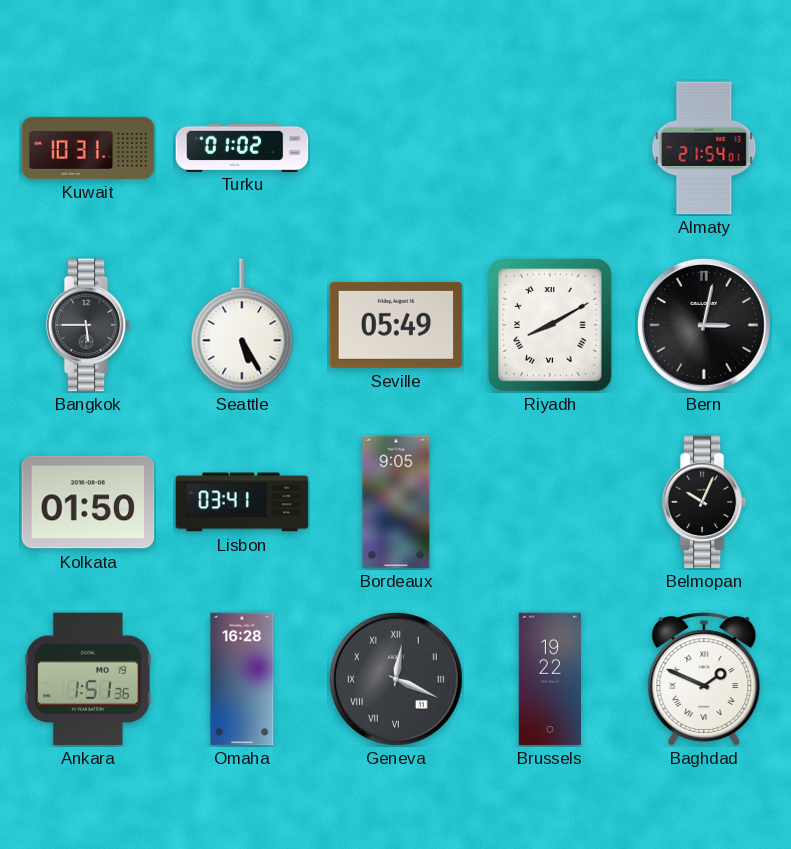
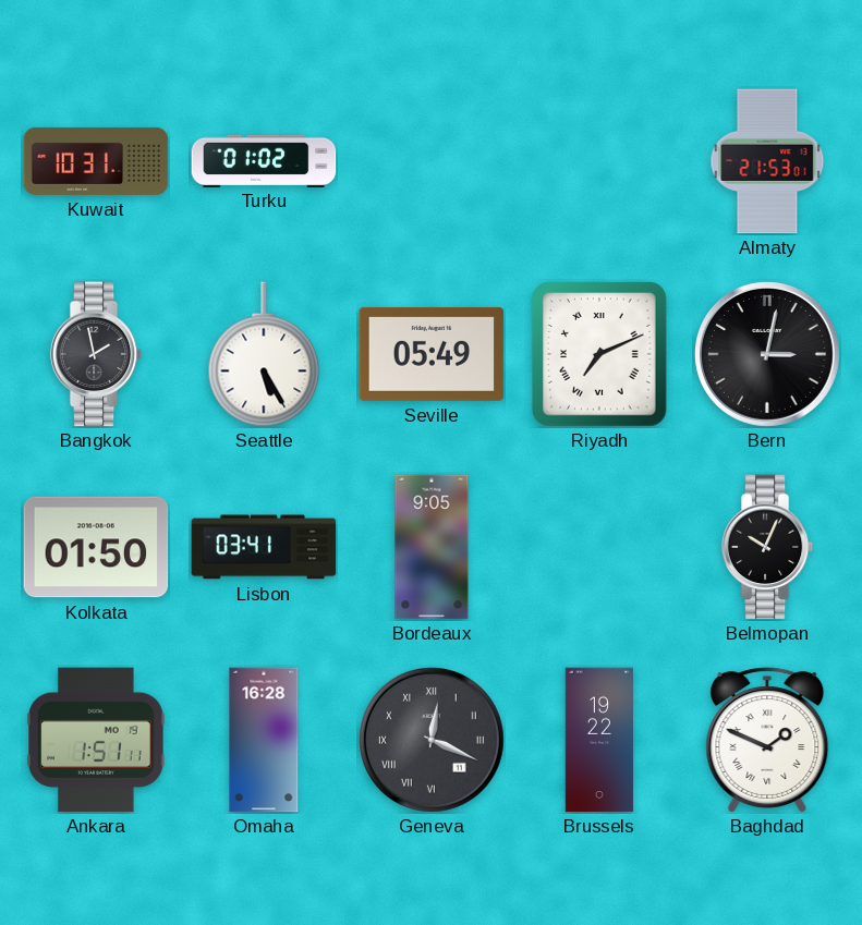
Almaty: 21:54 -> 21:53 (767, 161)
Bangkok: 5:45 -> 1:58 (96, 354)
Riyadh: 8:10 -> 7:11 (599, 354)
Ankara: 1:51:36 -> 1:51:11 (96, 740)
